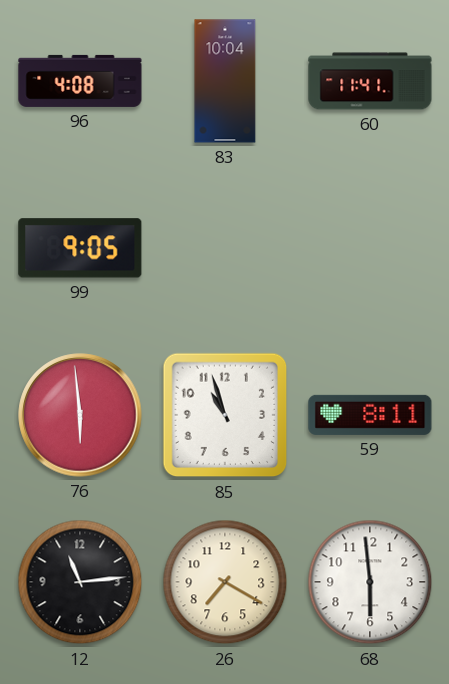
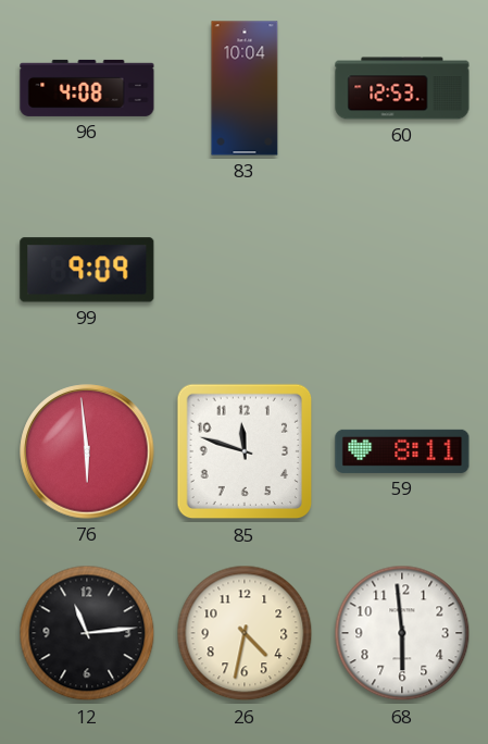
60: 11:41 -> 12:53 (402, 88)
99: 9:05 -> 9:09 (87, 270)
85: 10:57 -> 11:48 (245, 451)
26: 7:20 -> 4:32 (245, 633)
